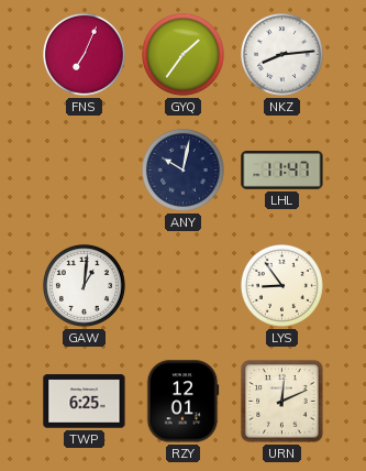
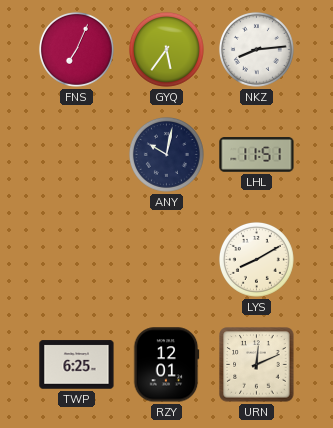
GYQ: 1:36 -> 5:36 (166, 49)
LHL: 11:47 -> 11:51 (257, 155)
GAW: 1:01 -> none (84, 285)
LYS: 8:54 -> 8:10 (256, 259)
